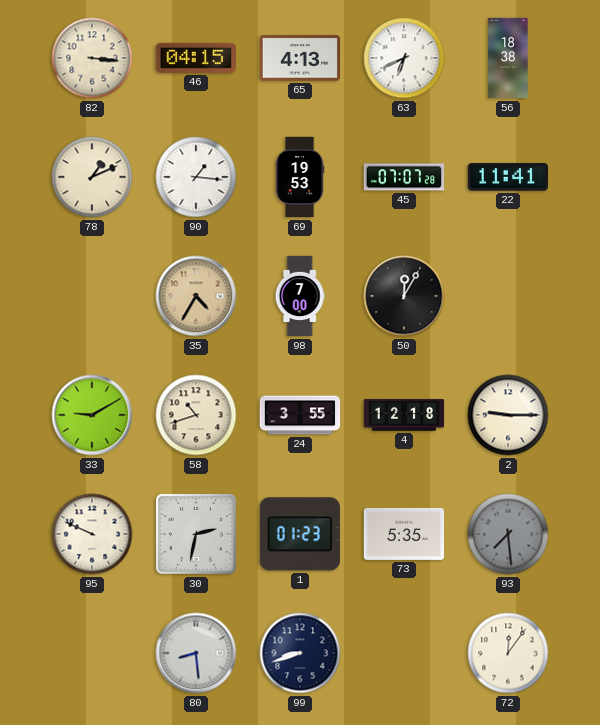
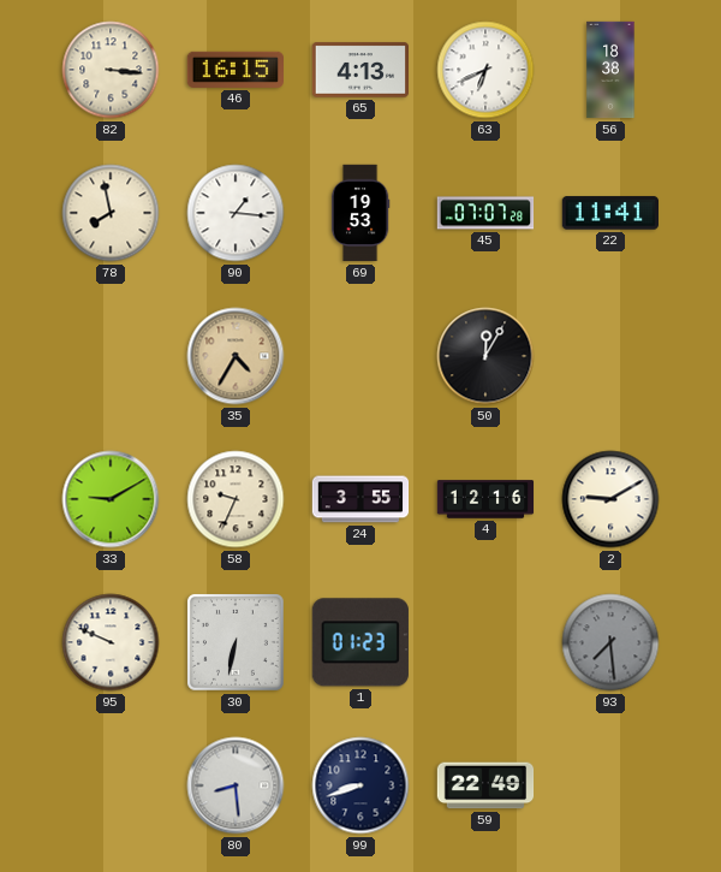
46: 04:15 -> 16:15 (234, 70)
78: 1:11 -> 7:58 (111, 213)
98: 7:00 -> none (300, 296)
58: 10:42 -> 9:34 (236, 499)
4: 12:18 -> 12:16 (485, 499)
2: 9:15 -> 9:10 (610, 499)
30: 2:32 -> 6:32 (236, 642)
73: 5:35 -> none (404, 534)
59: none -> 22:49 (485, 785)
72: 12:06 -> none (508, 653)
